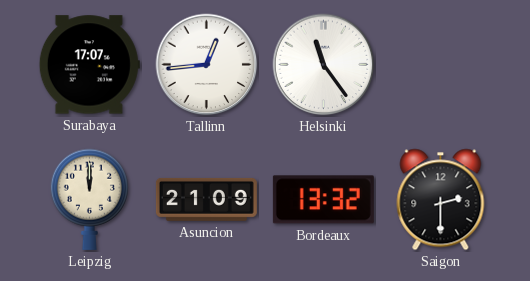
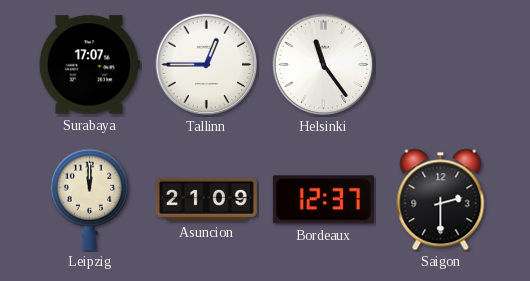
Tallinn: 12:44 -> 12:45 (207, 65)
Bordeaux: 13:32 -> 12:37 (323, 200)
